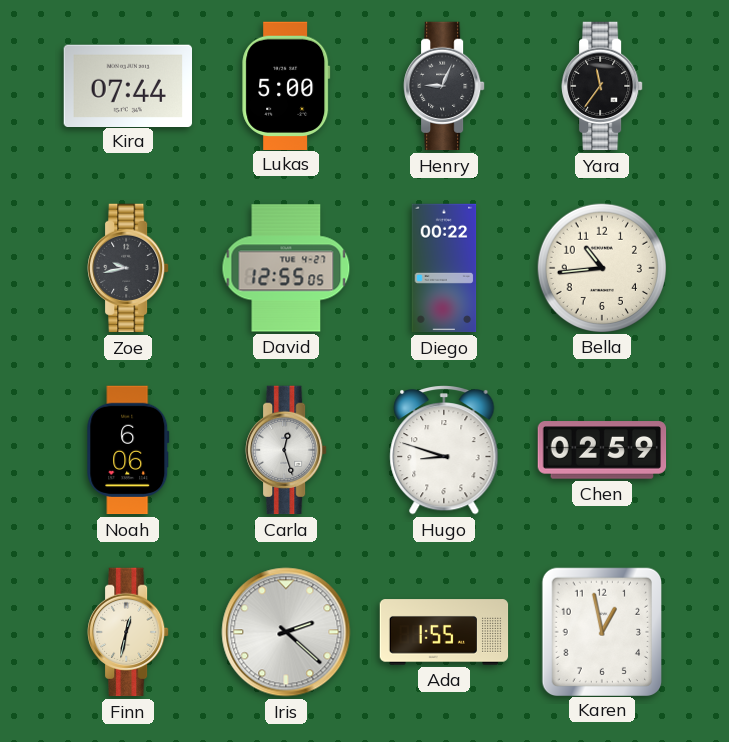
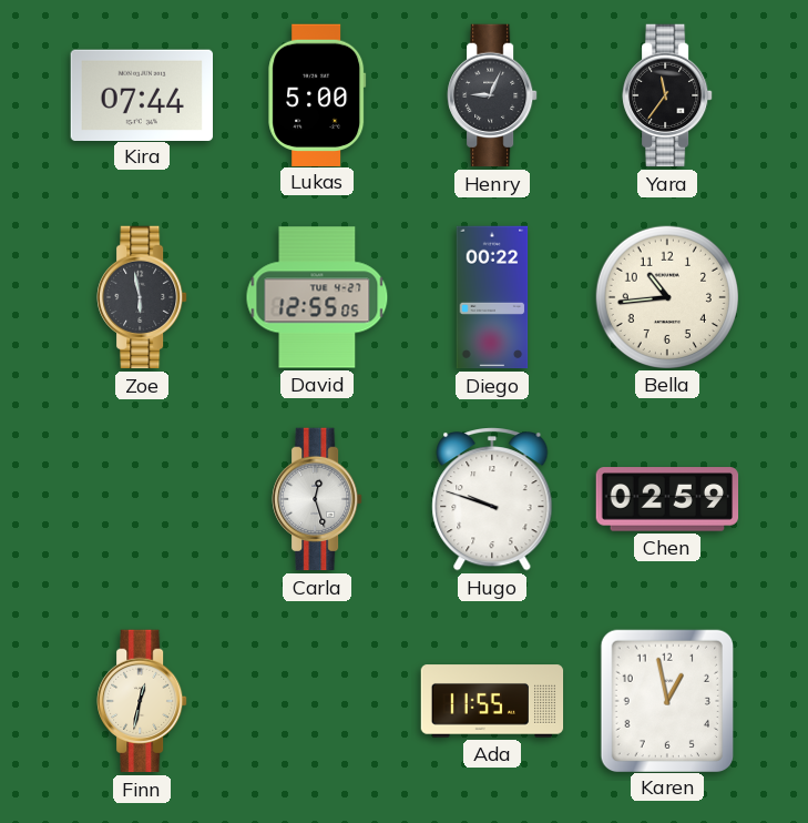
Zoe: 9:43 -> 5:58 (142, 297)
Noah: 6:06 -> none (128, 450)
Hugo: 8:48 -> 9:48 (492, 500)
Iris: 2:22 -> none (286, 632)
Ada: 1:55 -> 11:55 (492, 701)
